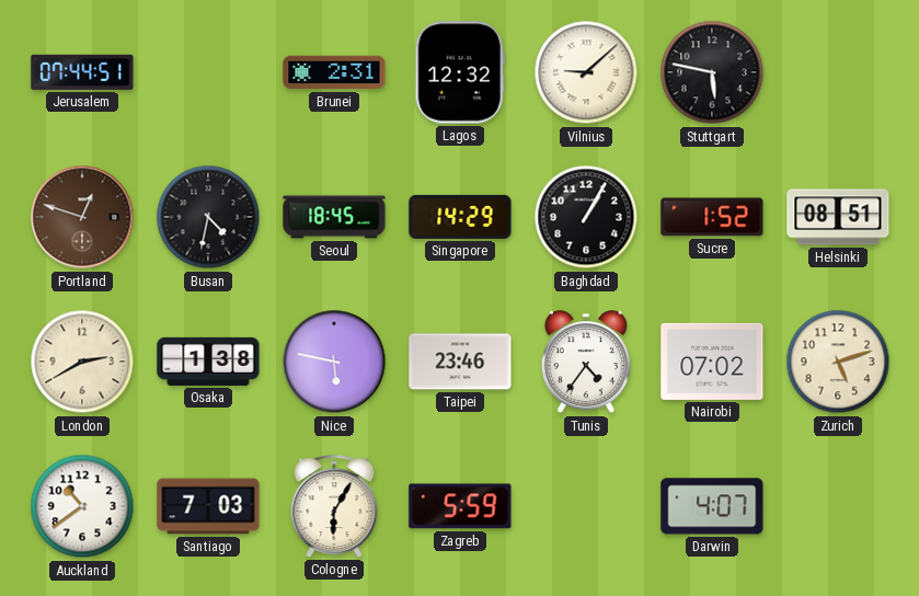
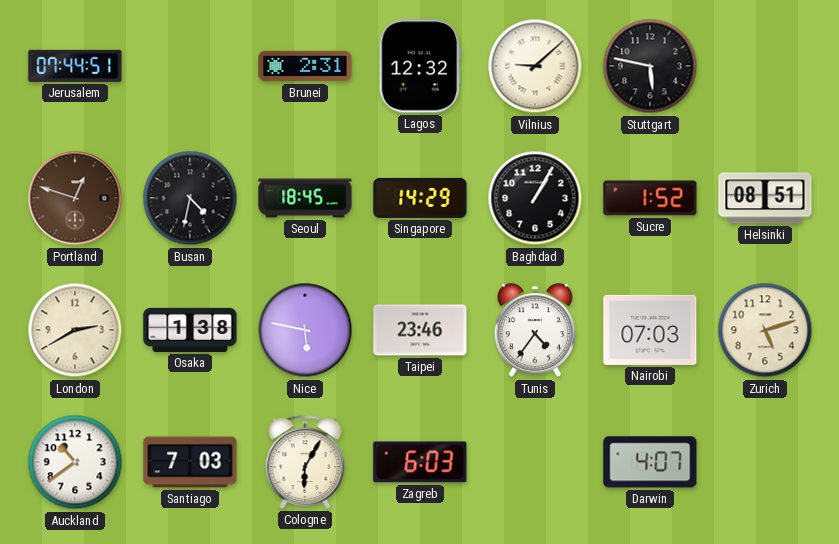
Nairobi: 07:02 -> 07:03 (650, 330)
Zagreb: 5:59 -> 6:03 (420, 462)
